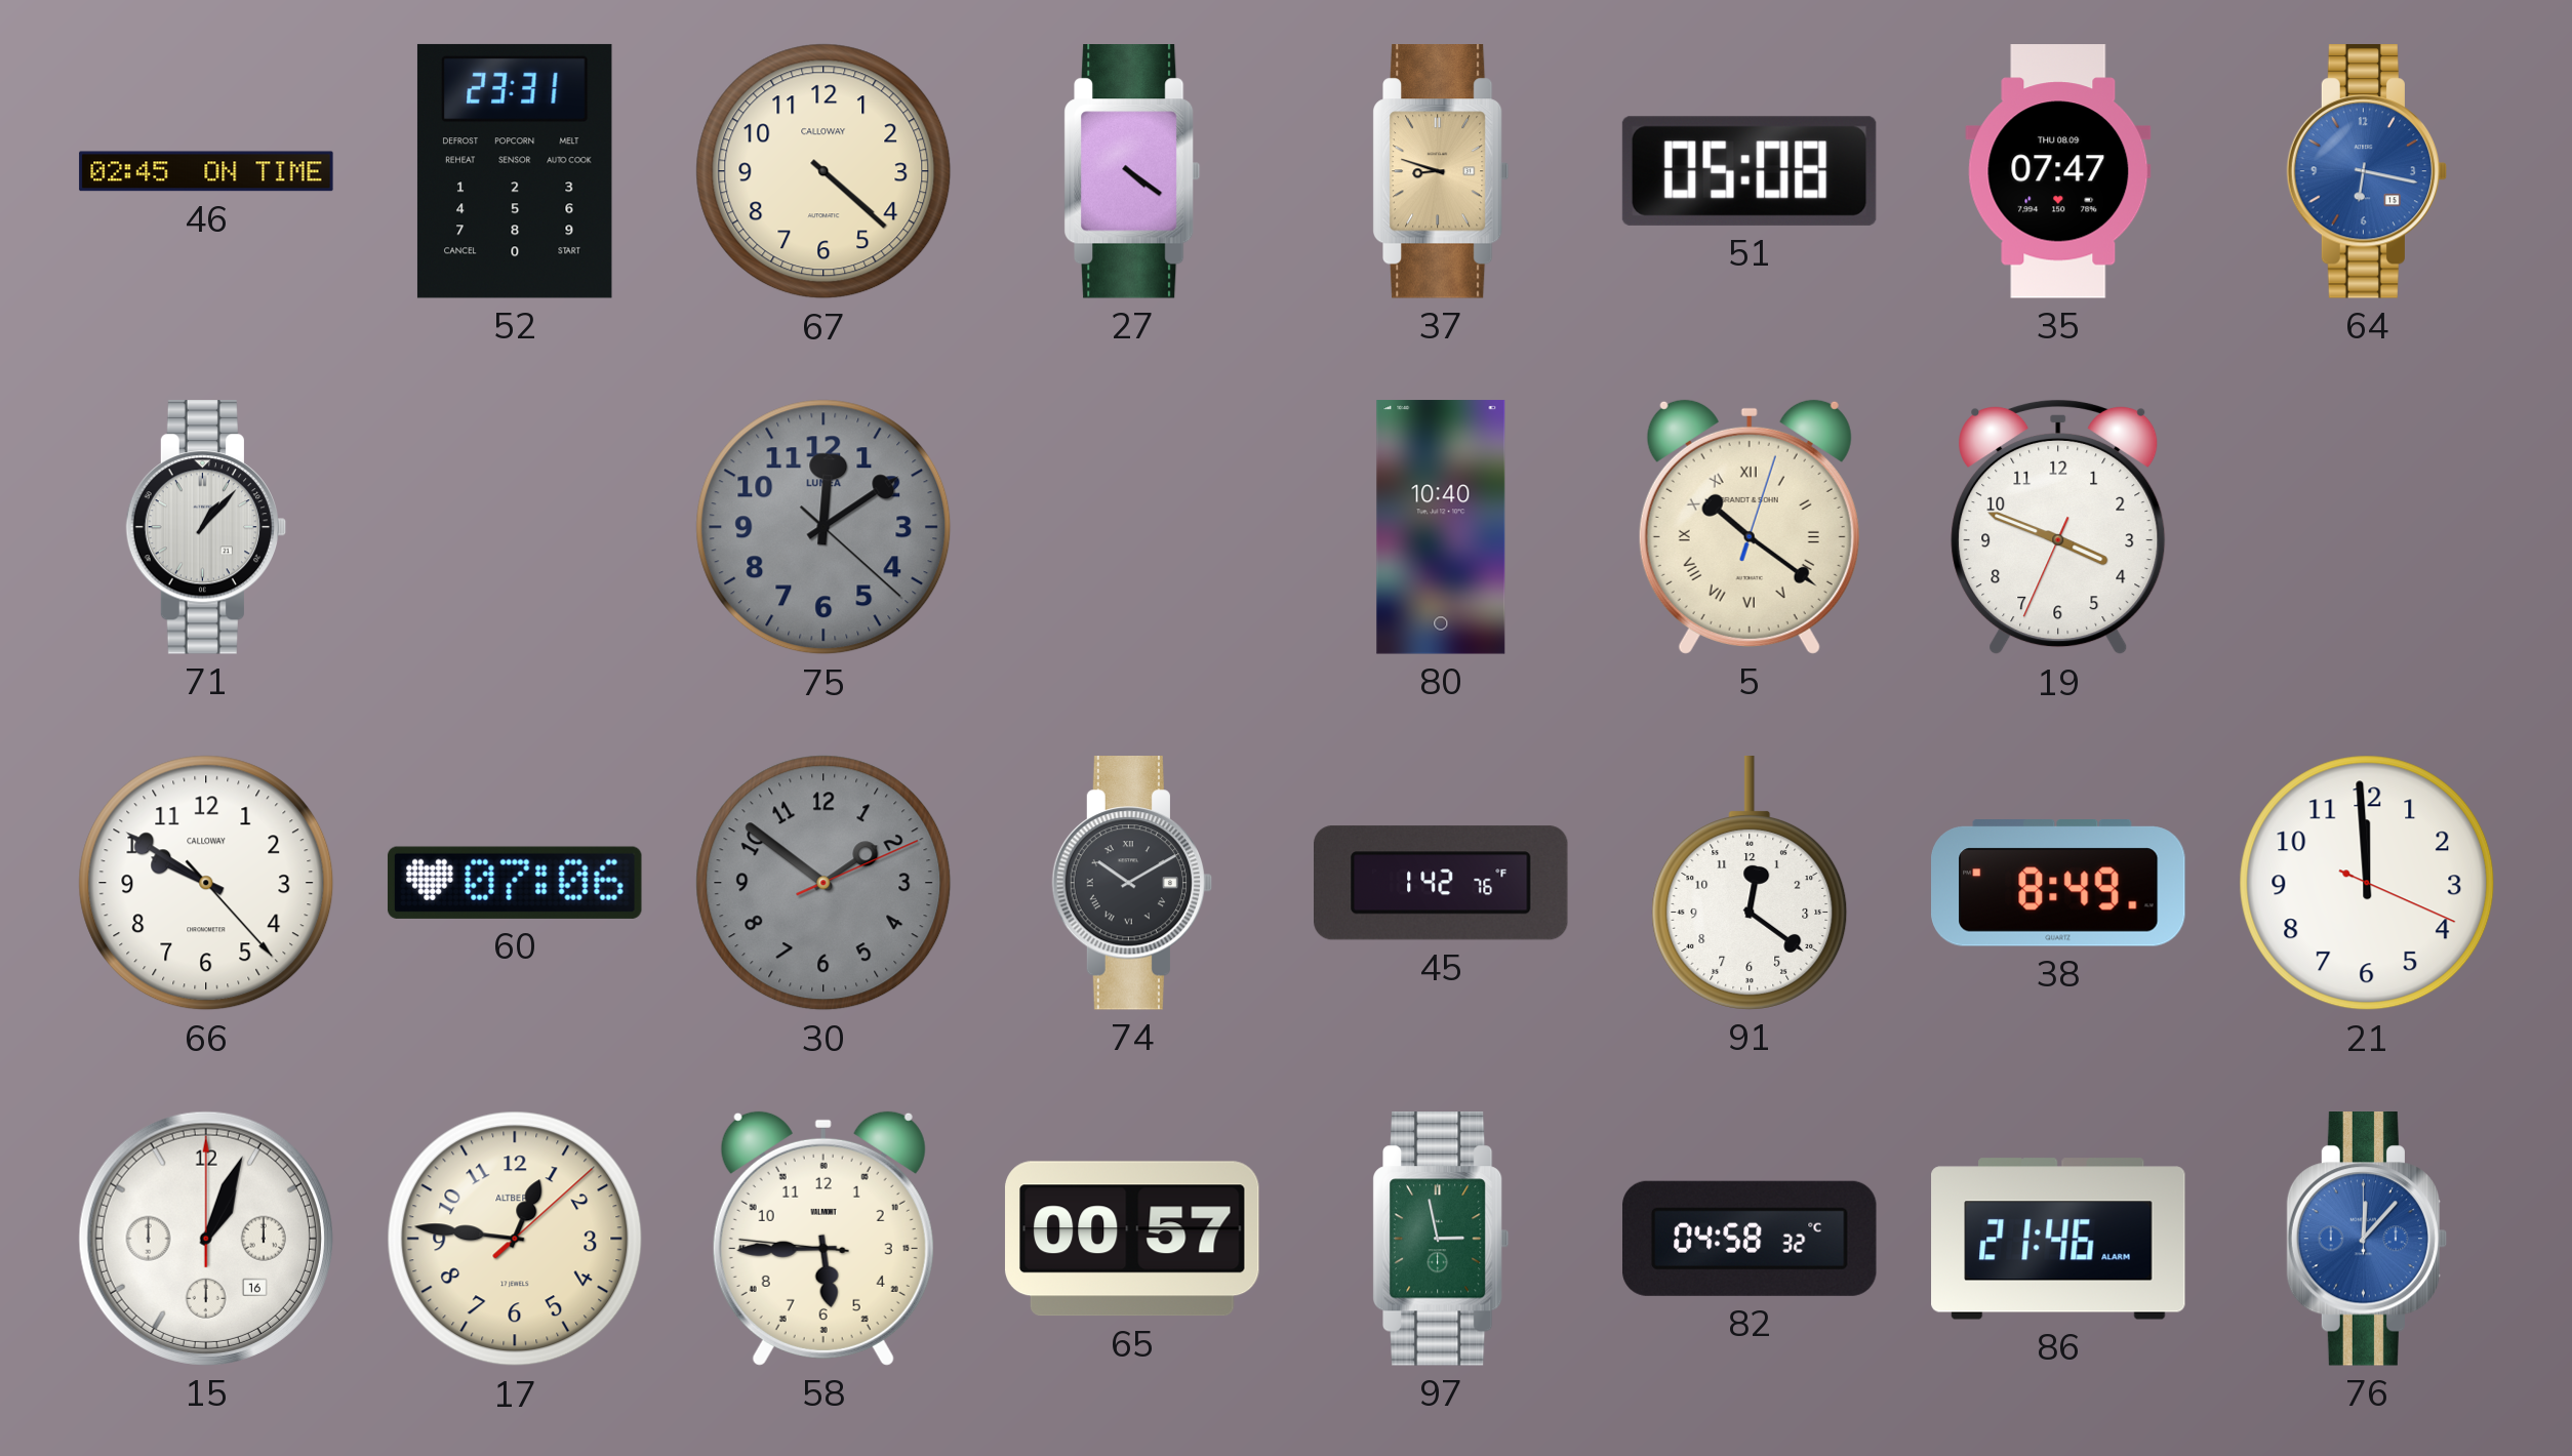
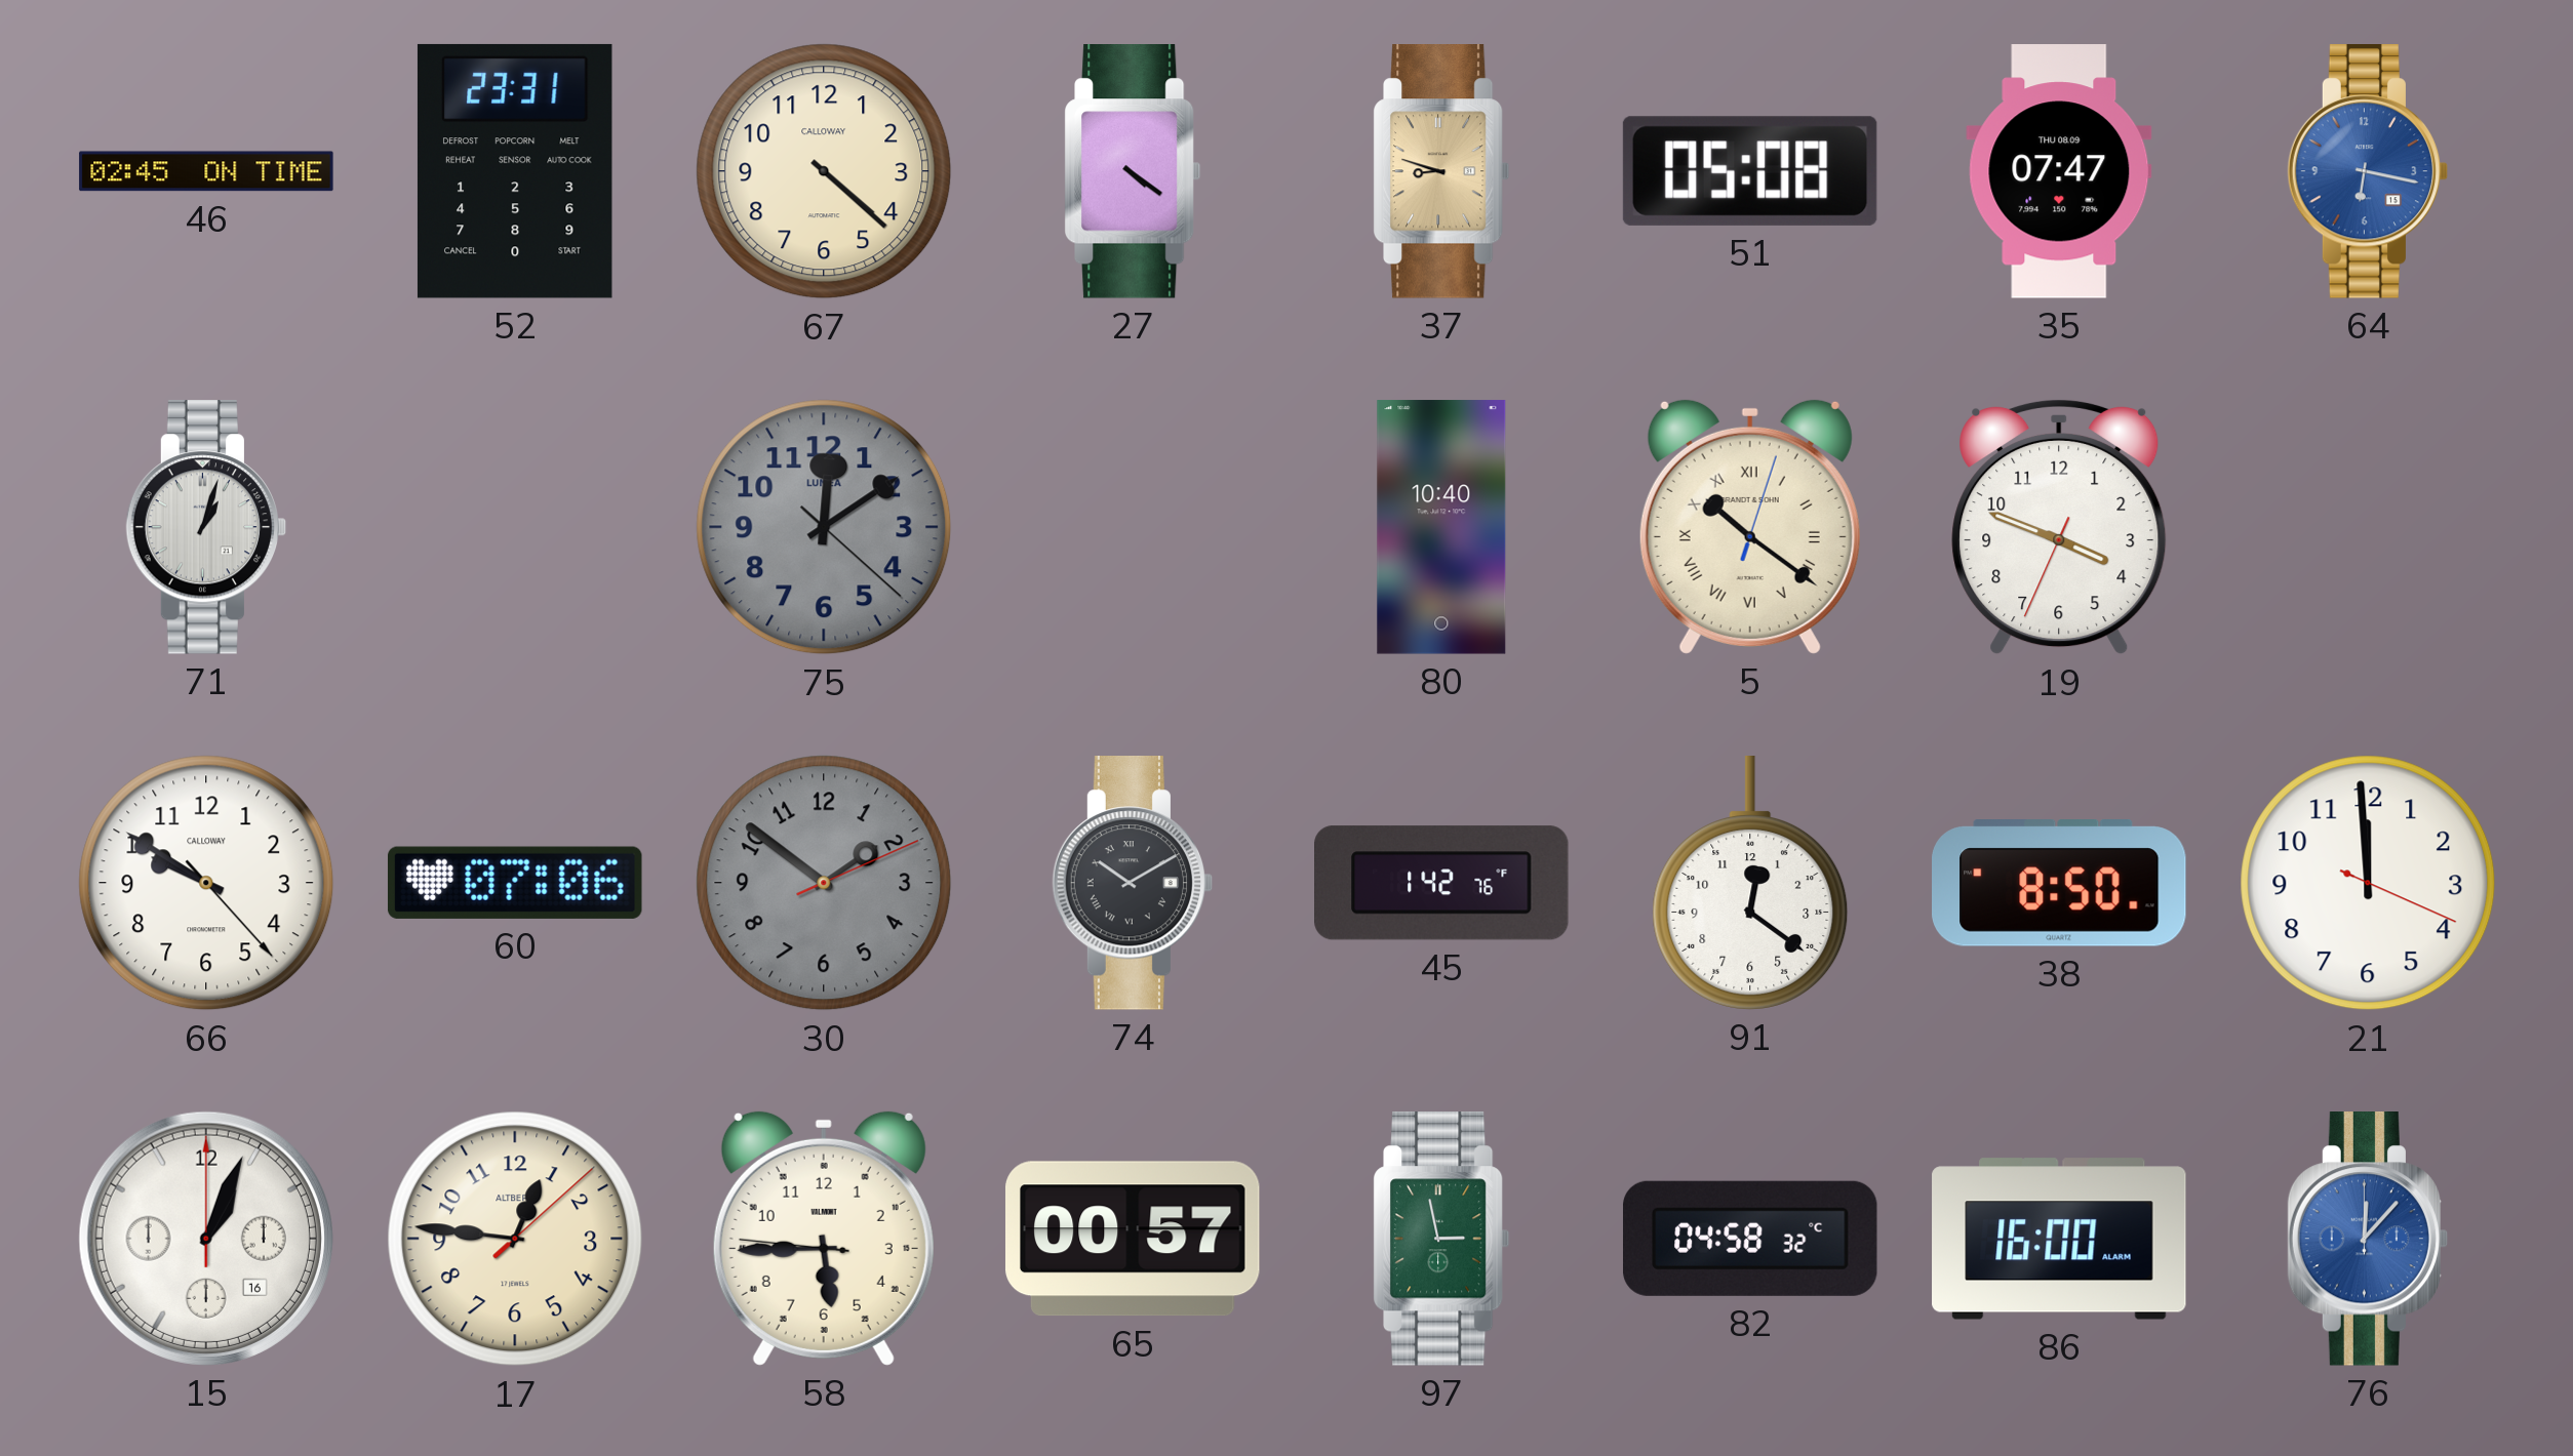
71: 1:07 -> 1:03 (206, 528)
38: 8:49 -> 8:50 (2060, 884)
86: 21:46 -> 16:00 (2059, 1239)
